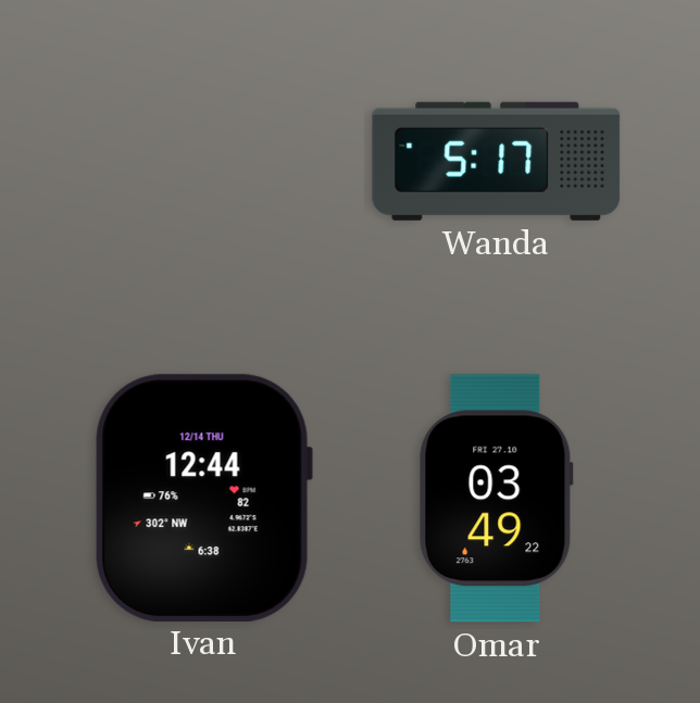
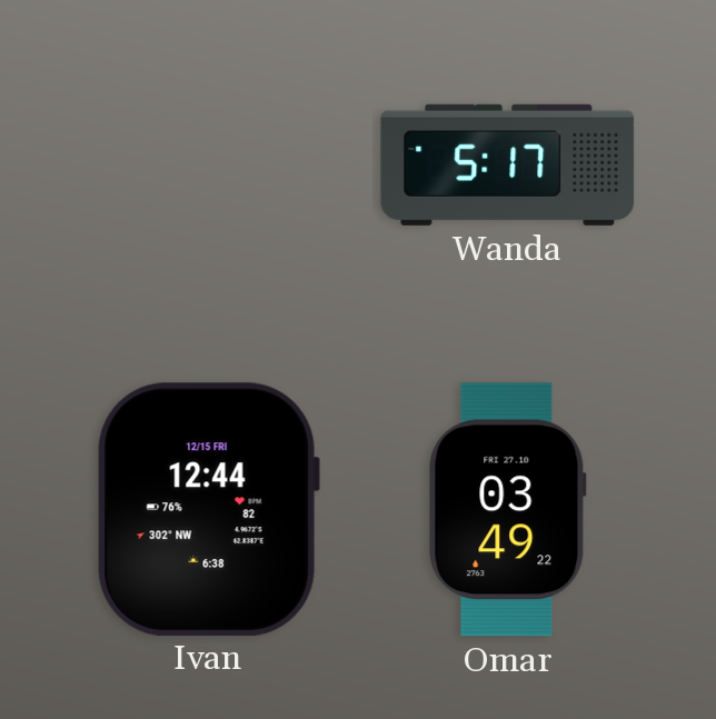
Ivan date: 12/14 THU -> 12/15 FRI (208, 509)
